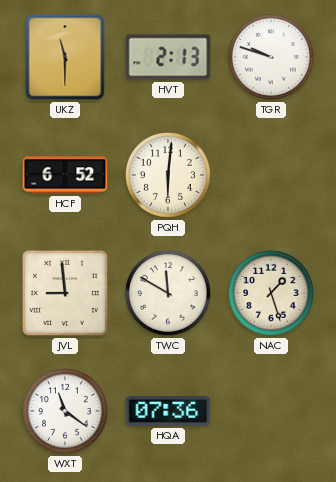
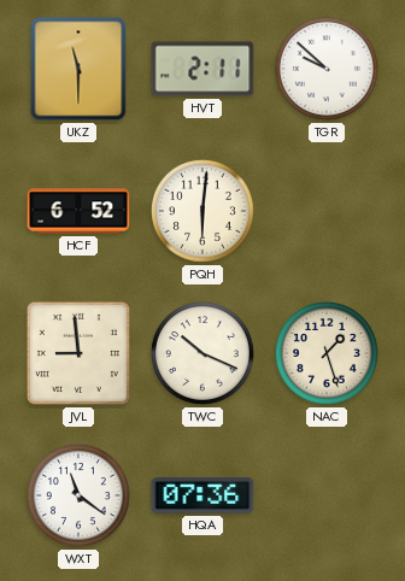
HVT: 2:13 -> 2:11 (202, 69)
TGR: 9:48 -> 9:52 (327, 69)
TWC: 11:50 -> 10:19 (202, 353)
